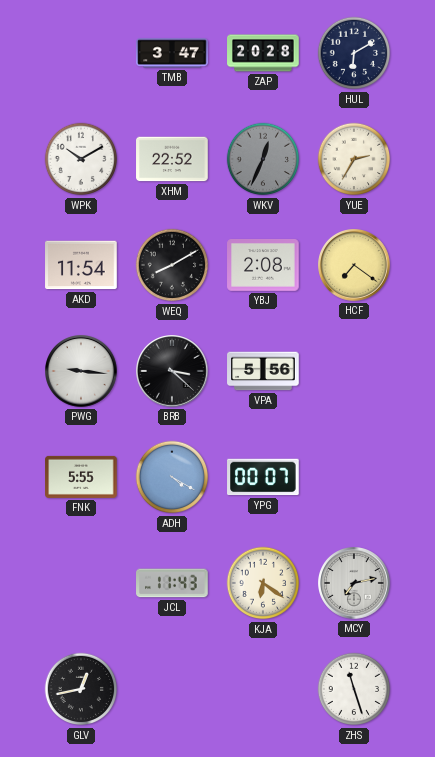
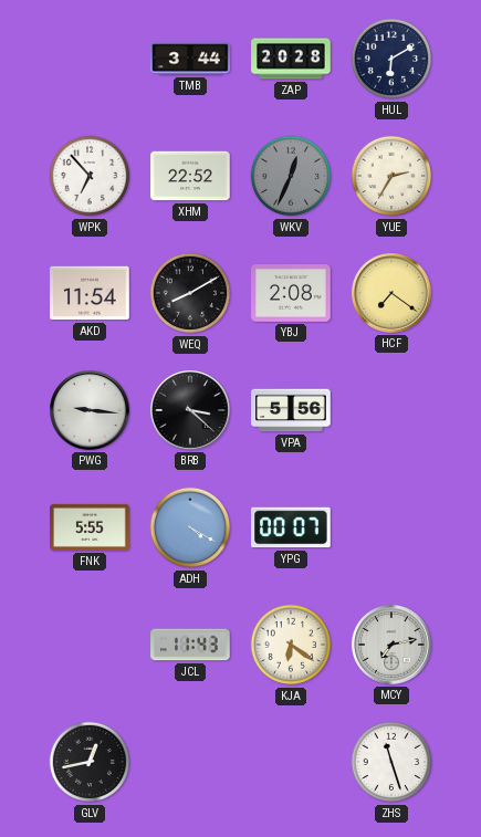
TMB: 3:47 -> 3:44 (190, 59)
WPK: 10:10 -> 6:53 (90, 176)
